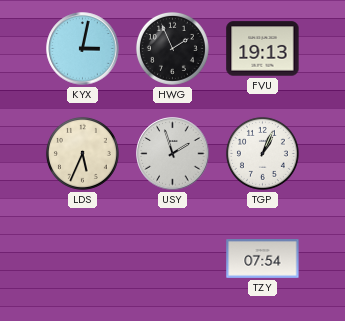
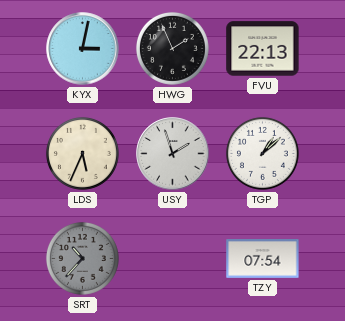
FVU: 19:13 -> 22:13 (263, 49)
TGP: 1:04 -> 1:08 (262, 153)
SRT: none -> 10:37 (82, 258)
